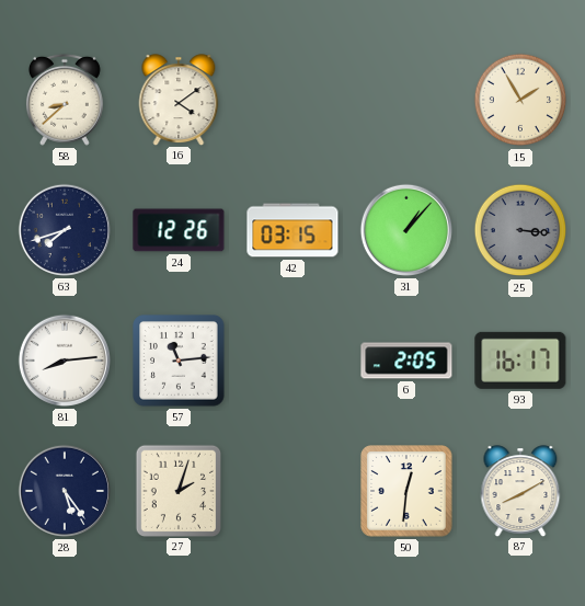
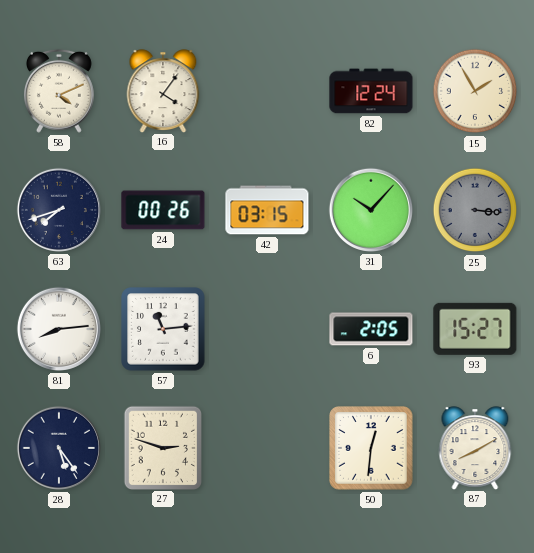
58: 8:38 -> 4:11 (59, 91)
16: 4:09 -> 4:06 (163, 91)
82: none -> 12:24 (371, 91)
24: 12:26 -> 00:26 (163, 210)
31: 1:07 -> 10:07 (371, 210)
93: 16:17 -> 15:27 (475, 329)
27: 2:03 -> 2:48 (162, 447)
